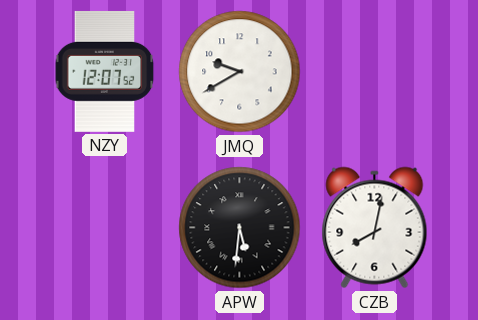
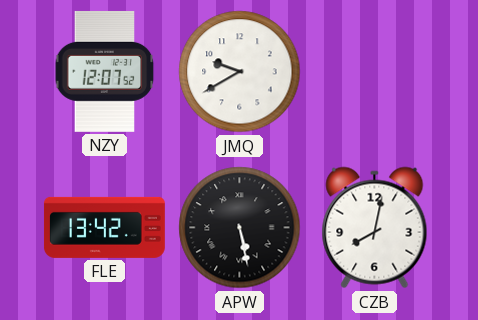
FLE: none -> 13:42 (104, 227)
APW: 5:31 -> 5:28 (240, 228)
